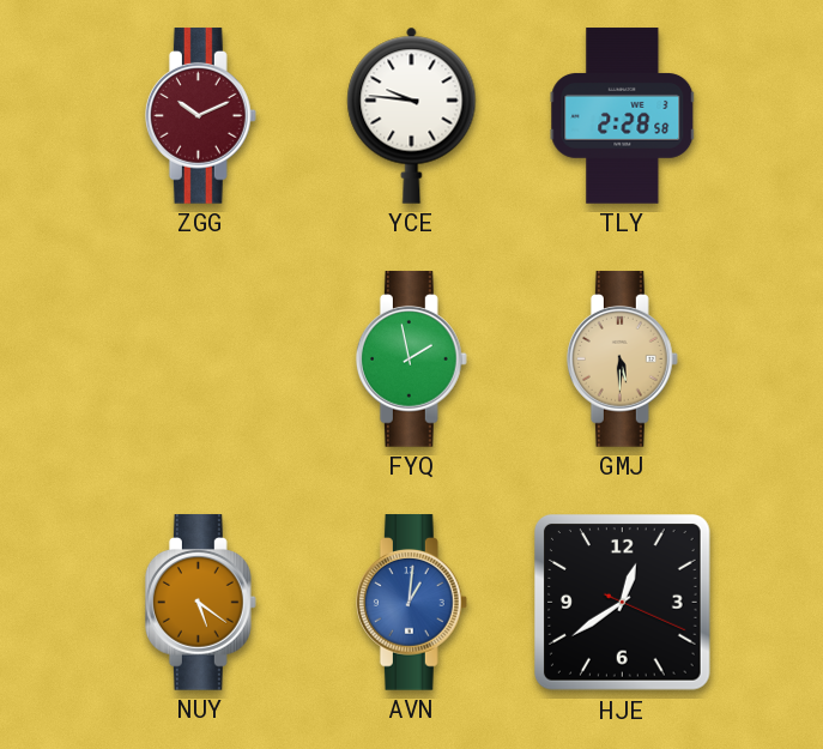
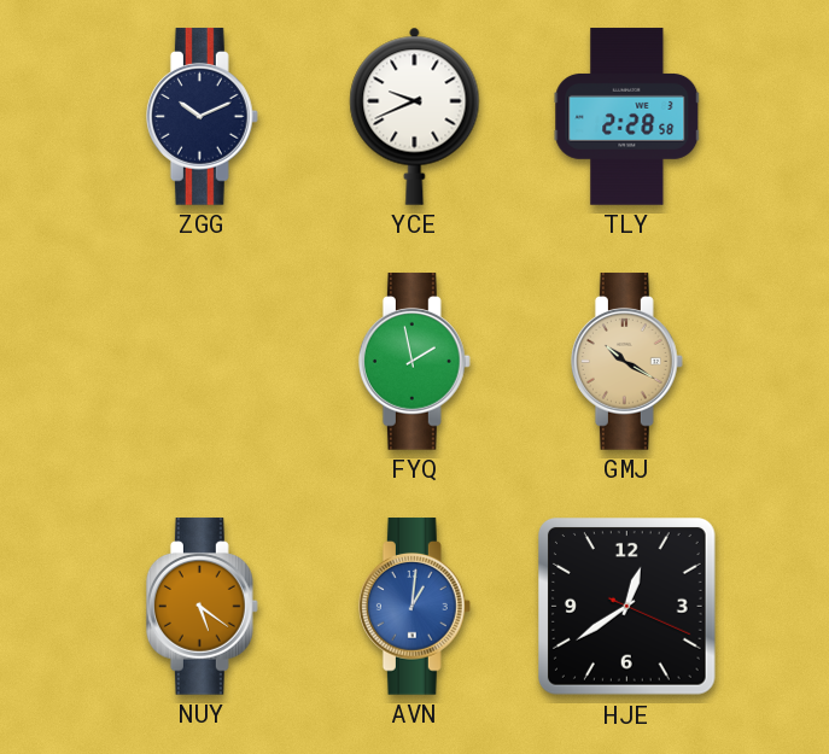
ZGG dial: burgundy -> navy (202, 117)
YCE: 9:46 -> 9:41 (415, 116)
GMJ: 5:30 -> 10:20 (626, 362)
